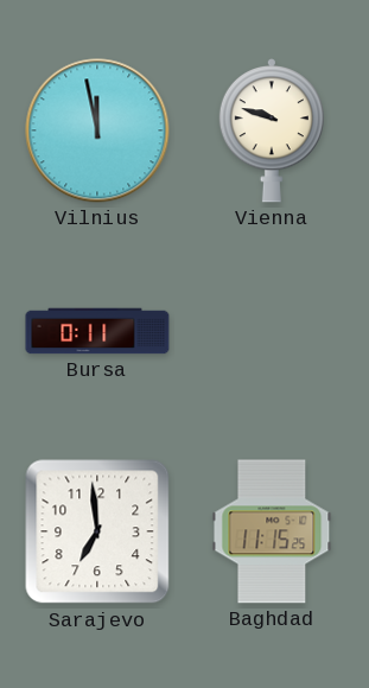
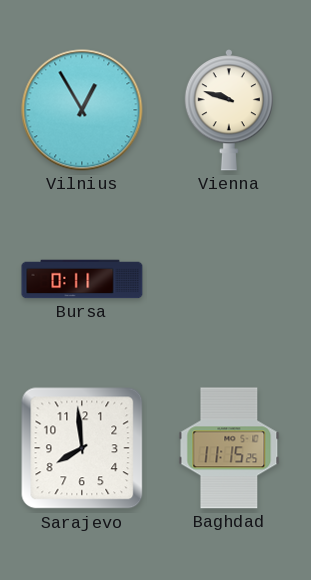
Vilnius: 11:58 -> 12:55 (82, 110)
Sarajevo: 6:59 -> 7:59 (82, 448)
